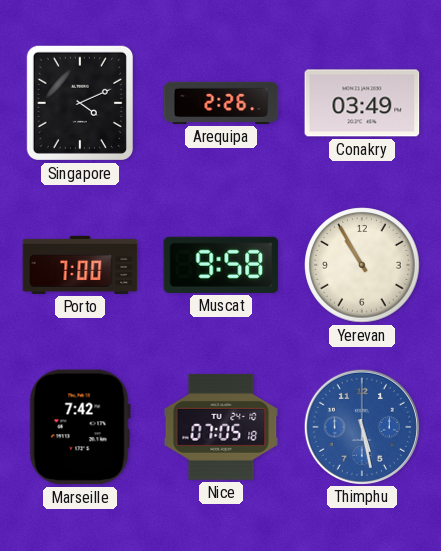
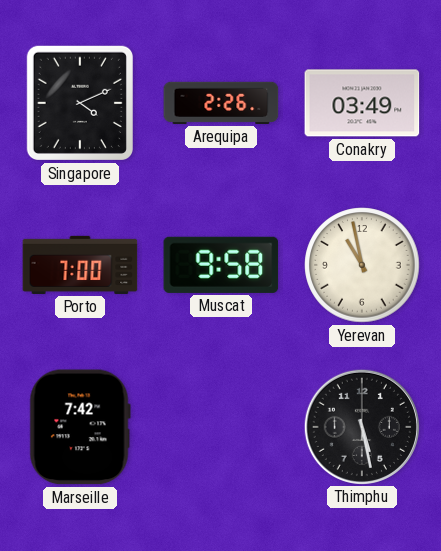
Yerevan: 10:55 -> 10:58 (362, 265)
Nice: 07:05 -> none (221, 427)
Thimphu dial: blue -> black (361, 426)
